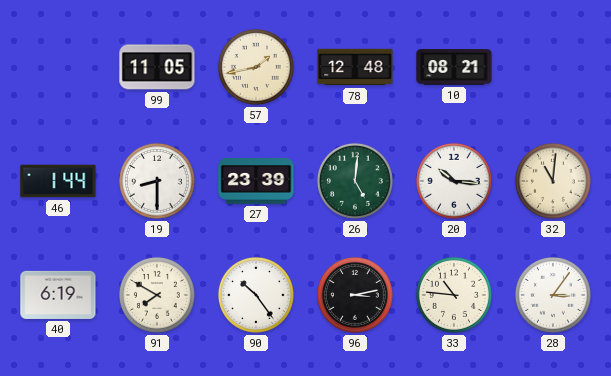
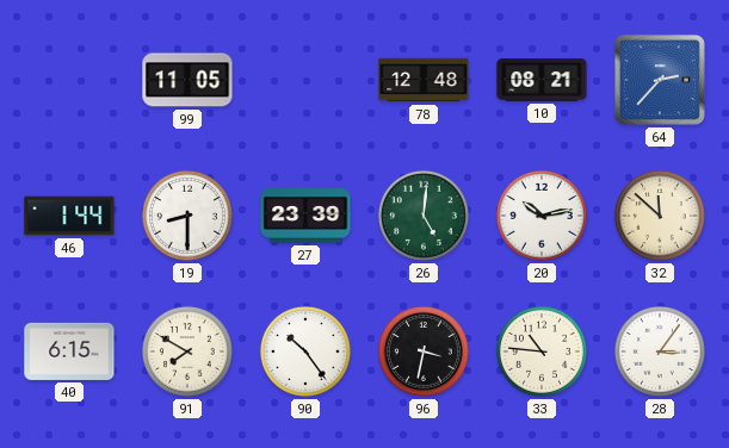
57: 1:43 -> none (256, 67)
64: none -> 2:37 (660, 80)
20: 10:16 -> 10:13 (542, 216)
32: 11:01 -> 11:52 (660, 216)
40: 6:19 -> 6:15 (69, 351)
96: 3:13 -> 3:32 (424, 351)
